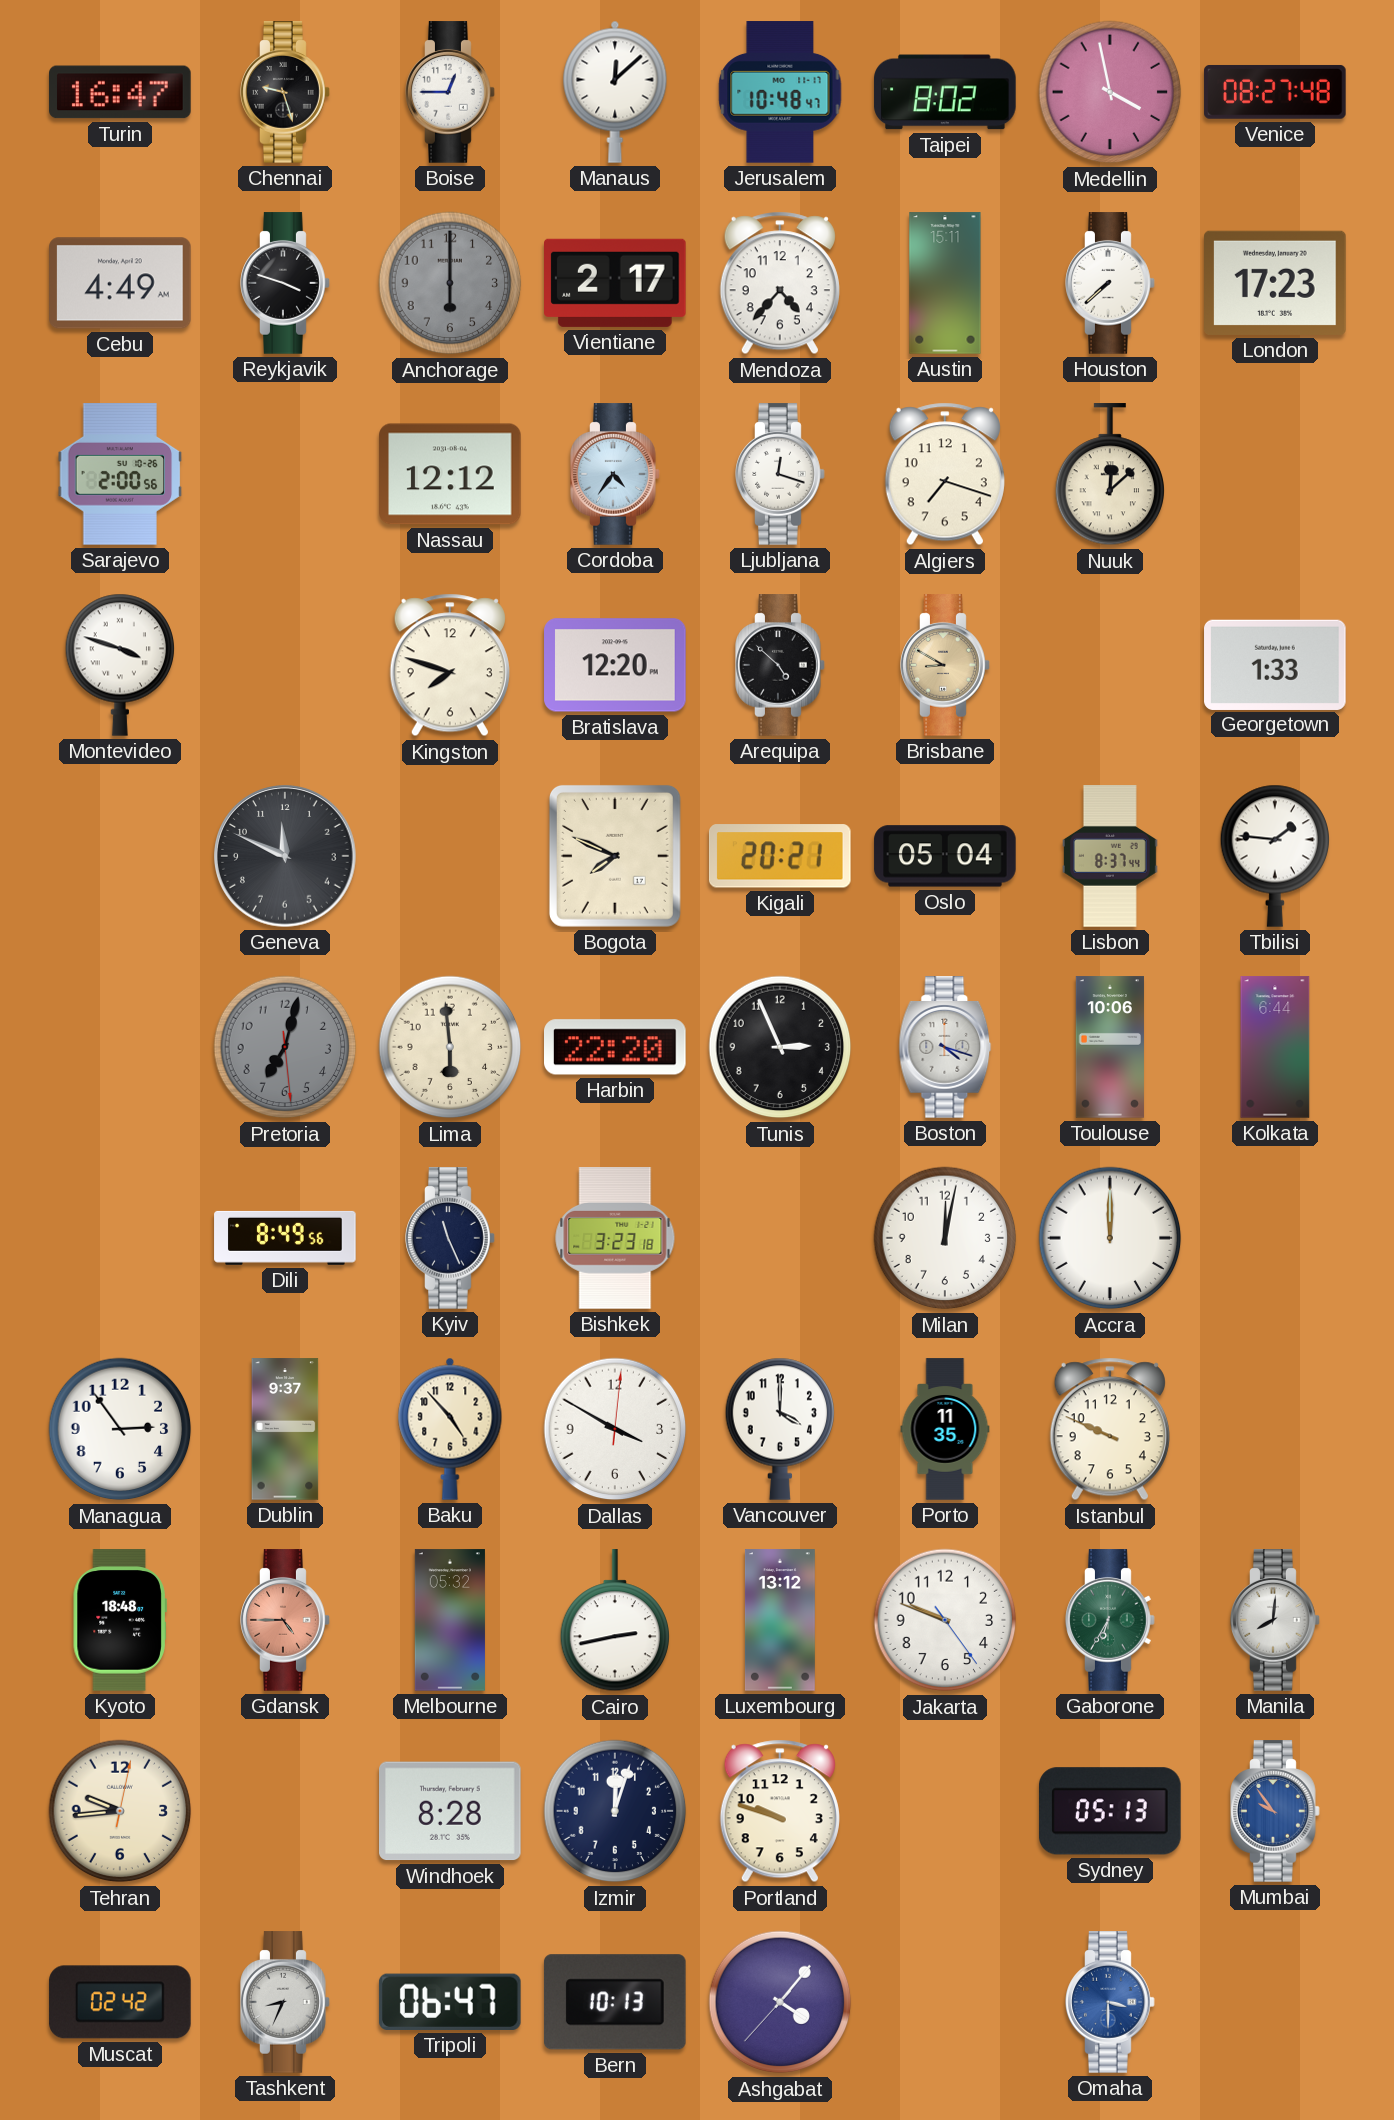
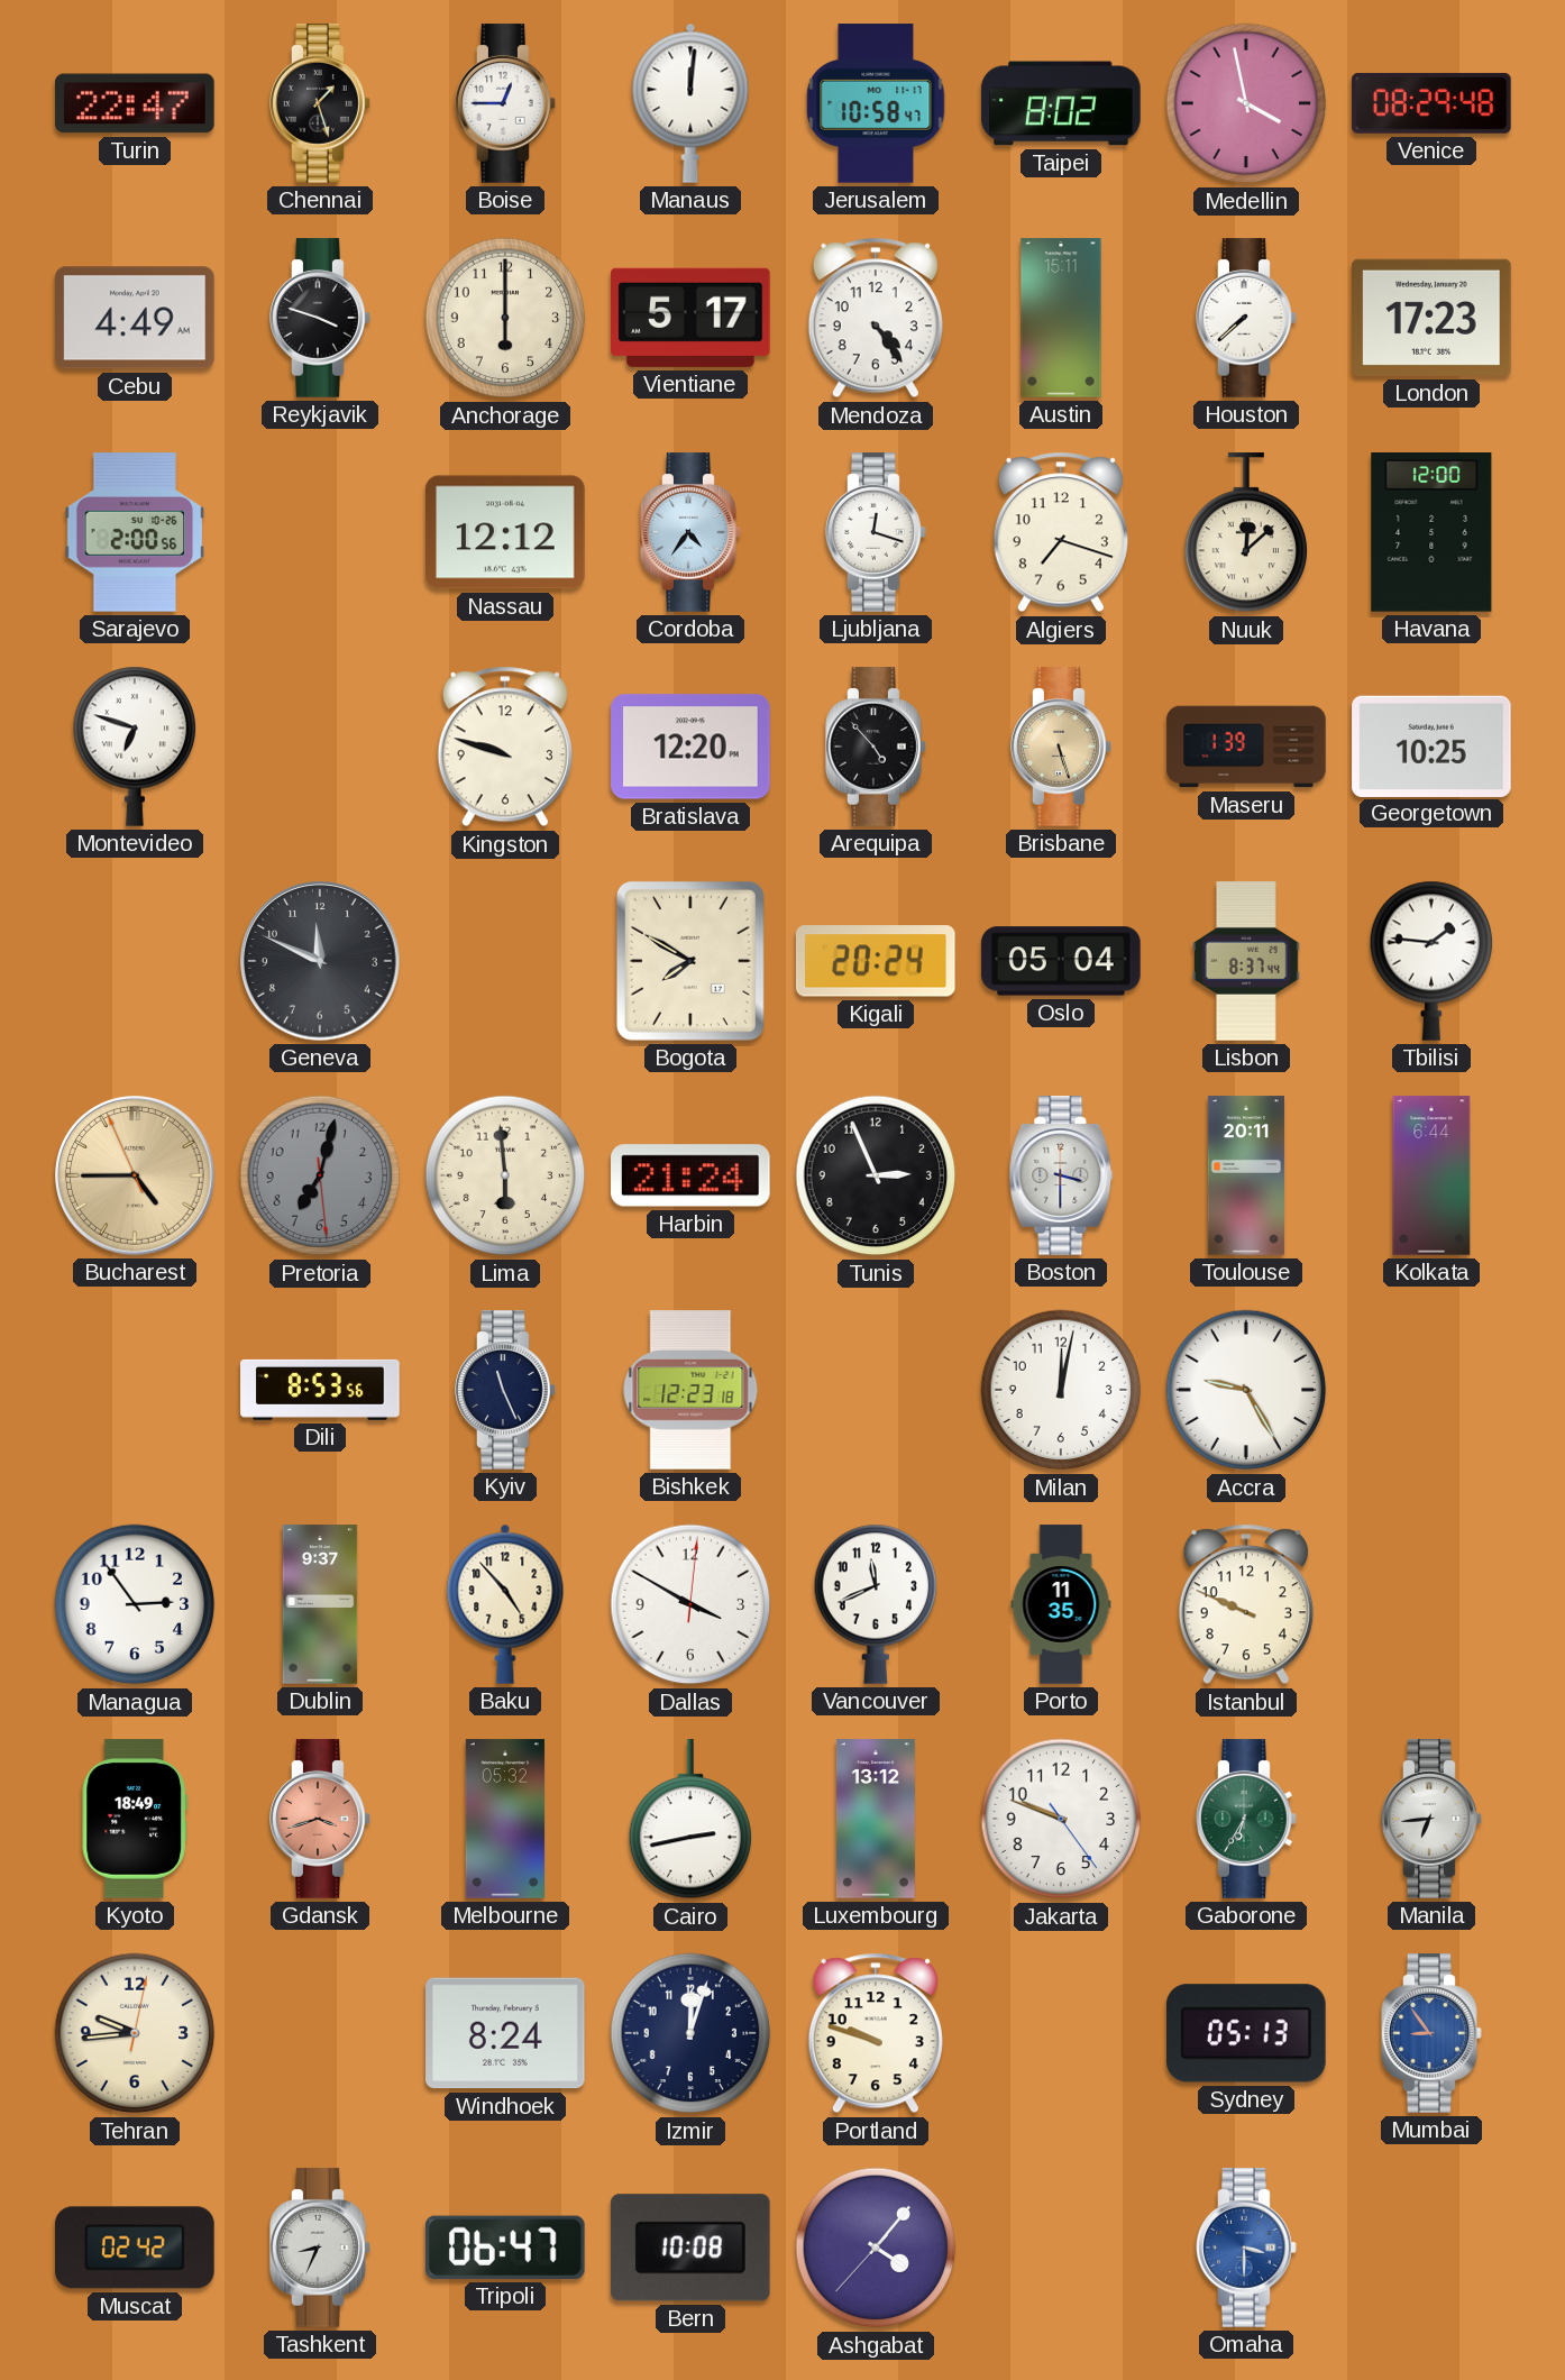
Turin: 16:47 -> 22:47 (135, 103)
Chennai: 9:27 -> 1:27 (320, 103)
Manaus: 12:08 -> 12:01 (690, 103)
Jerusalem: 10:48 -> 10:58 (876, 103)
Venice: 08:27 -> 08:29 (1431, 103)
Anchorage dial: grey -> cream (505, 318)
Vientiane: 2:17 -> 5:17 (692, 318)
Mendoza: 4:37 -> 4:24 (876, 318)
Havana: none -> 12:00 (1431, 533)
Montevideo: 3:48 -> 6:48 (135, 747)
Kingston: 7:48 -> 9:48 (505, 747)
Arequipa: 4:52 -> 4:53 (876, 747)
Brisbane: 8:50 -> 5:27 (1061, 747)
Maseru: none -> 1:39 (1246, 747)
Georgetown: 1:33 -> 10:25 (1431, 745)
Bogota: 7:49 -> 7:50 (690, 961)
Kigali: 20:21 -> 20:24 (876, 961)
Bucharest: none -> 4:44 (135, 1175)
Harbin: 22:20 -> 21:24 (692, 1175)
Boston: 4:18 -> 3:30 (1061, 1175)
Toulouse: 10:06 -> 20:11 (1245, 1175)
Dili: 8:49 -> 8:53 (320, 1390)
Bishkek: 3:23 -> 12:23 (690, 1390)
Accra: 12:00 -> 9:25 (1246, 1390)
Vancouver: 4:00 -> 11:41 (876, 1604)
Kyoto: 18:48 -> 18:49 (135, 1819)
Gdansk: 4:45 -> 3:42 (320, 1819)
Manila: 8:01 -> 6:44 (1431, 1819)
Windhoek: 8:28 -> 8:24 (506, 2033)
Mumbai: 9:54 -> 8:54 (1431, 2033)
Bern: 10:13 -> 10:08 (690, 2248)
